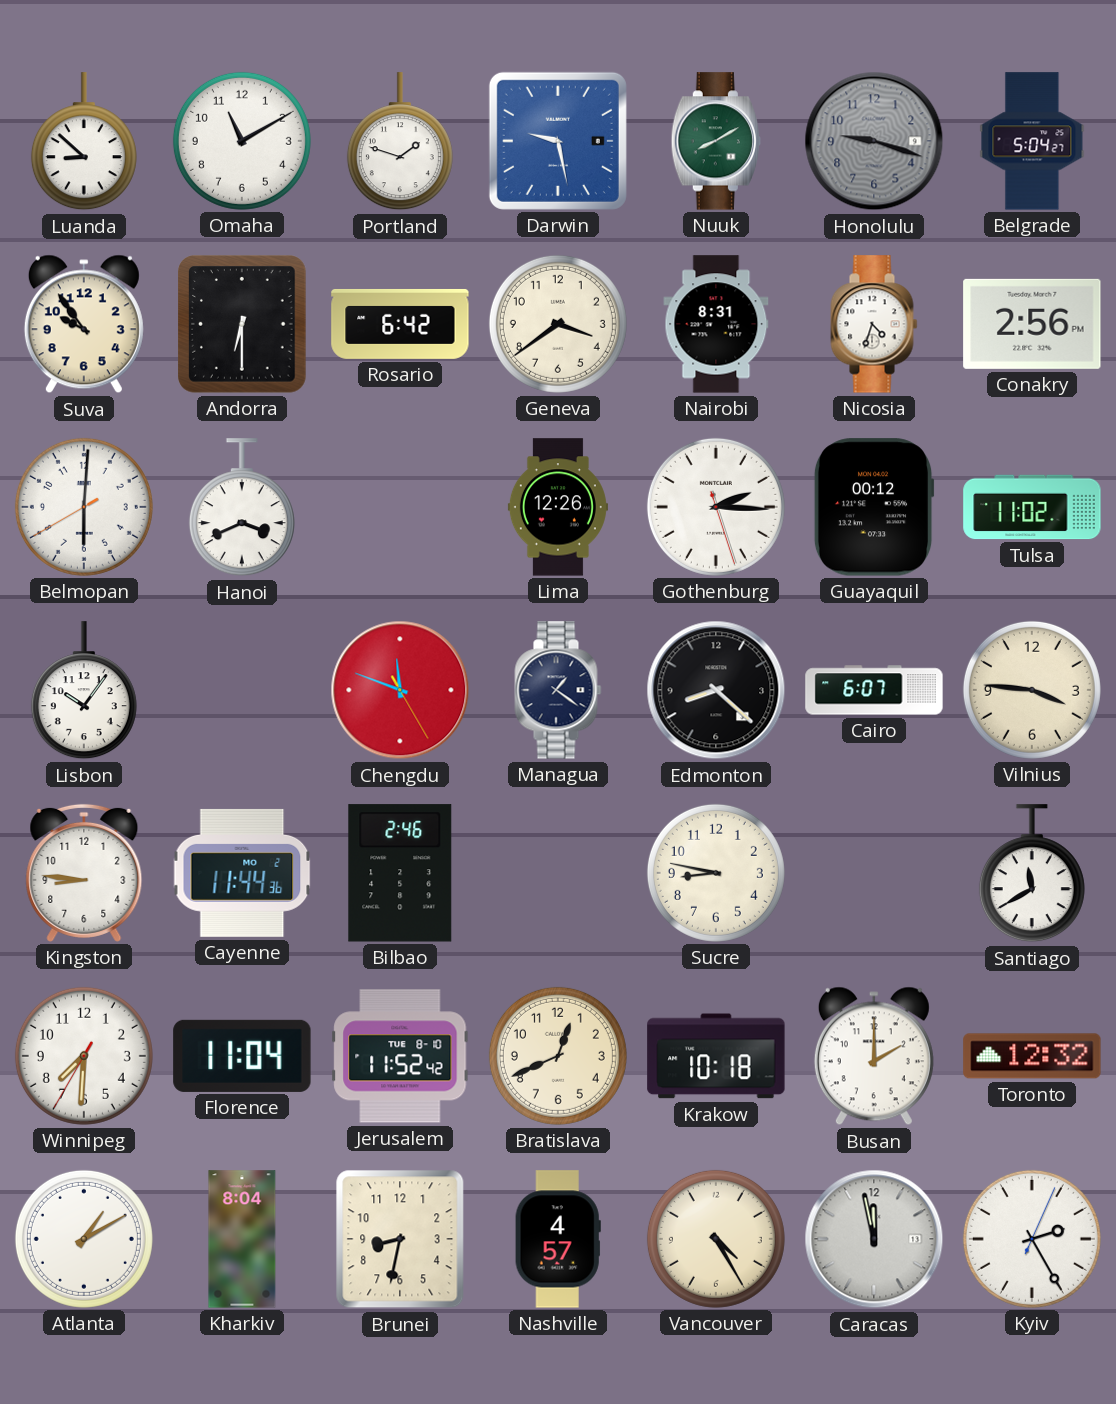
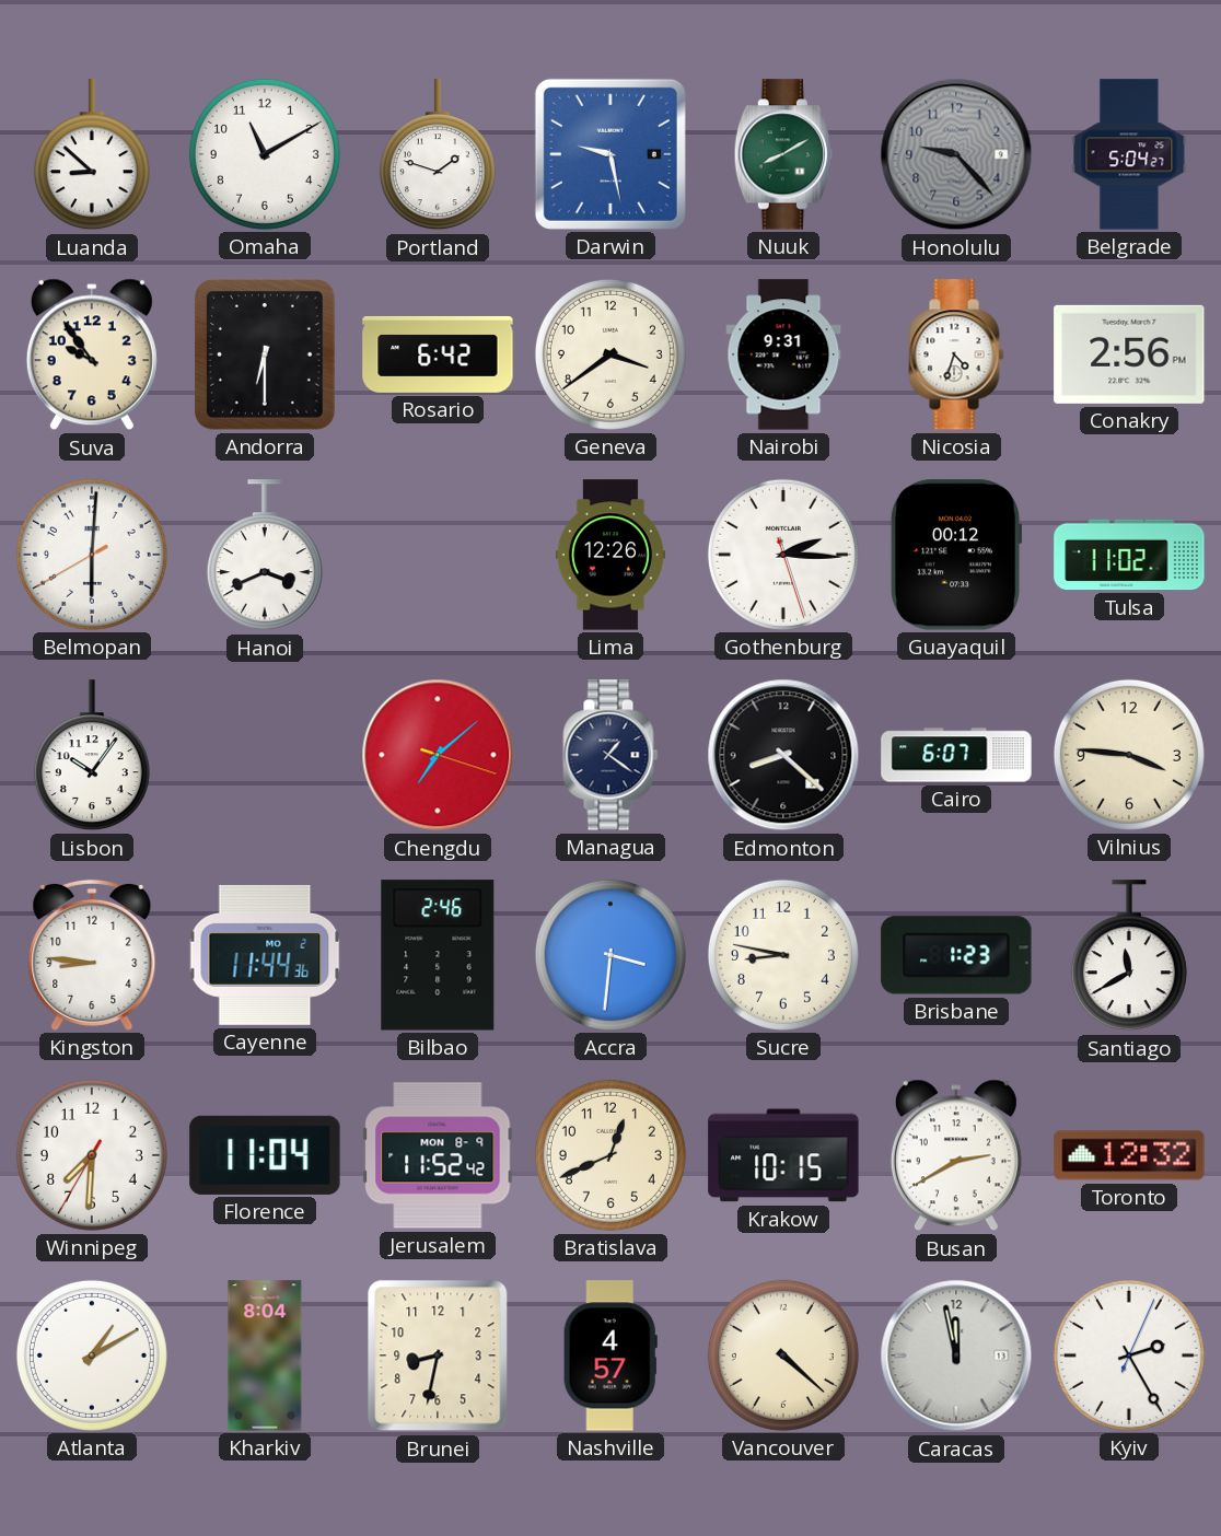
Honolulu: 9:18 -> 9:23 (956, 154)
Nairobi: 8:31 -> 9:31 (783, 354)
Chengdu: 11:48 -> 7:08 (438, 755)
Accra: none -> 3:31 (610, 955)
Brisbane: none -> 1:23 (956, 955)
Jerusalem date: TUE 8-10 -> MON 8-9 (438, 1155)
Krakow: 10:18 -> 10:15 (783, 1155)
Busan: 2:00 -> 2:40 (956, 1155)
Vancouver: 4:25 -> 4:22 (783, 1355)
